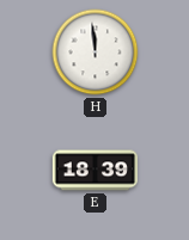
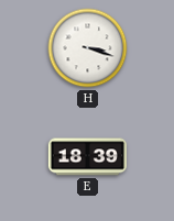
H: 11:59 -> 3:18 (88, 48)
